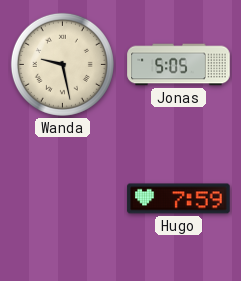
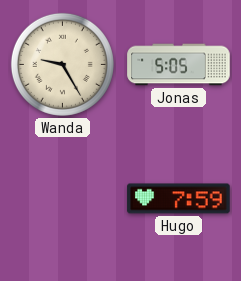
Wanda: 9:28 -> 9:25 (62, 64)
